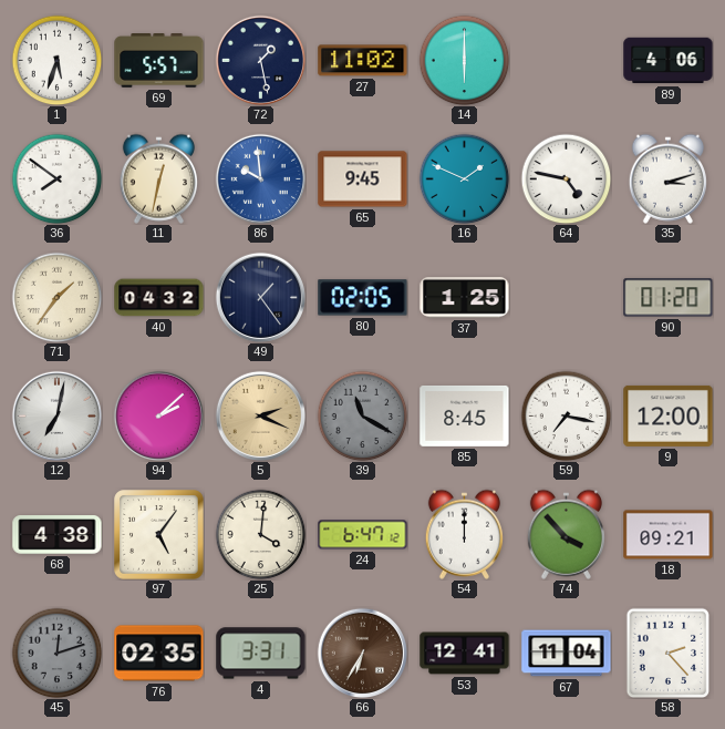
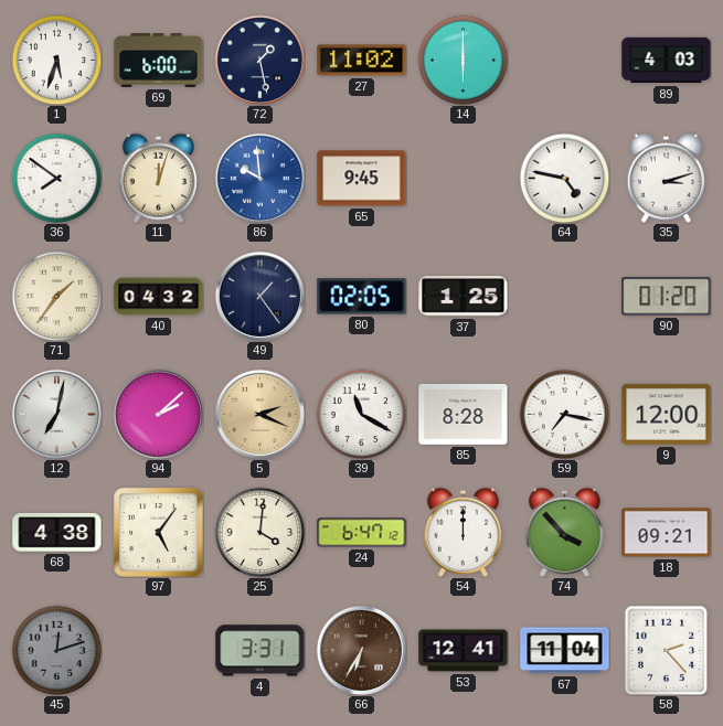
69: 5:57 -> 6:00 (159, 61)
89: 4:06 -> 4:03 (667, 61)
11: 12:32 -> 12:03 (158, 178)
16: 1:49 -> none (464, 178)
39 dial: grey -> white (361, 414)
85: 8:45 -> 8:28 (464, 414)
76: 02:35 -> none (159, 654)
